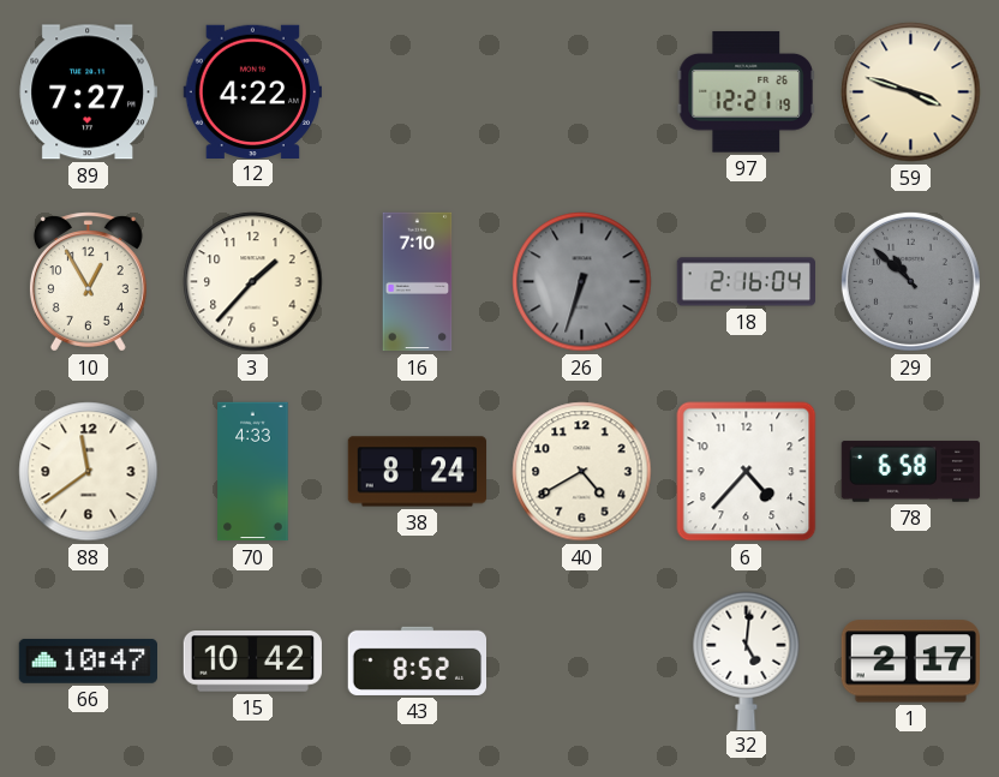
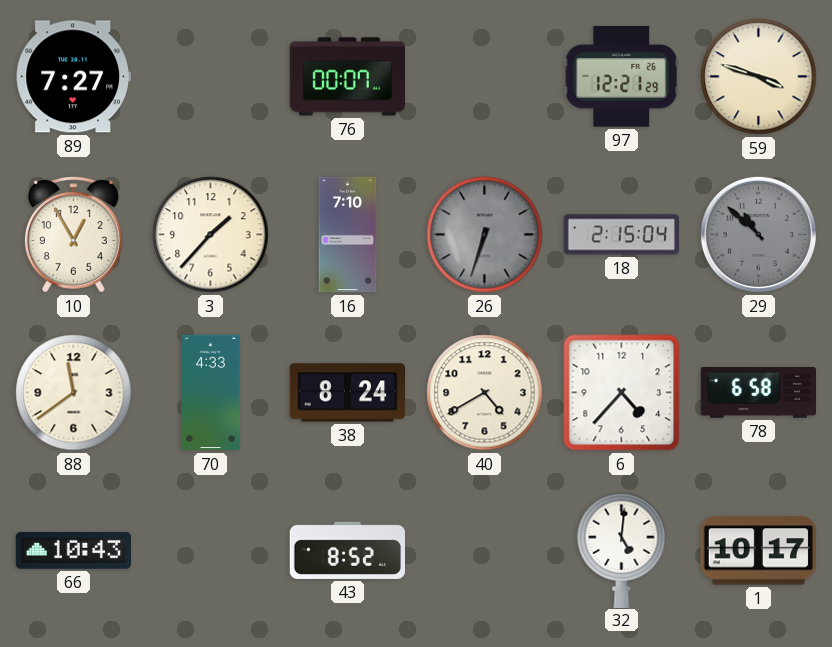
12: 4:22 -> none (252, 91)
76: none -> 00:07 (348, 77)
97: 12:21:19 -> 12:21:29 (621, 77)
18: 2:16 -> 2:15 (621, 235)
66: 10:47 -> 10:43 (73, 550)
15: 10:42 -> none (252, 662)
1: 2:17 -> 10:17 (758, 551)
